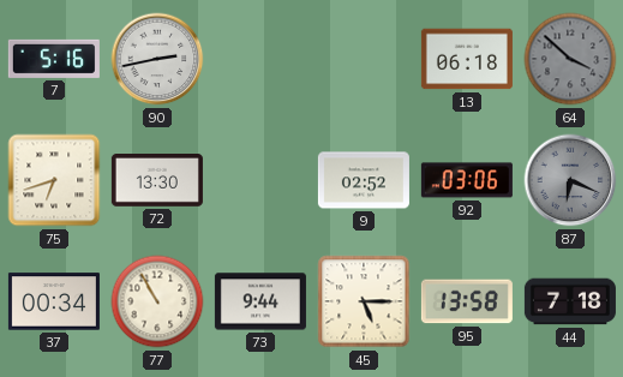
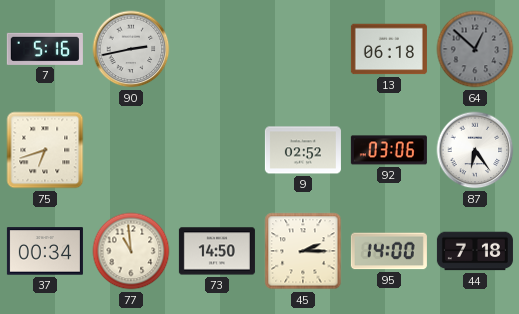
64: 3:52 -> 12:52 (475, 49)
72: 13:30 -> none (157, 181)
87: 6:19 -> 6:24 (475, 150)
87 dial: grey -> white (475, 150)
77: 10:55 -> 10:59 (131, 251)
73: 9:44 -> 14:50 (217, 251)
45: 5:15 -> 2:15 (303, 251)
95: 13:58 -> 14:00 (389, 251)
